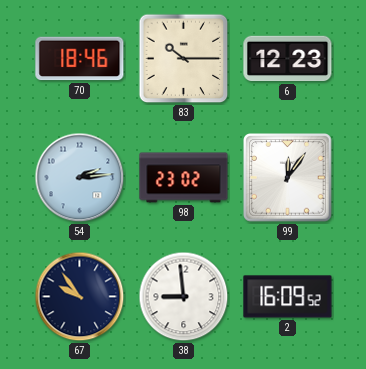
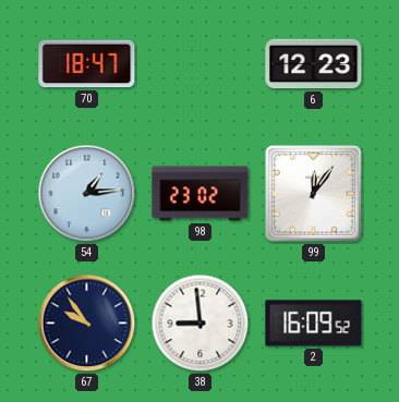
70: 18:46 -> 18:47 (87, 64)
83: 10:15 -> none (184, 59)
54: 2:14 -> 1:14 (87, 194)
